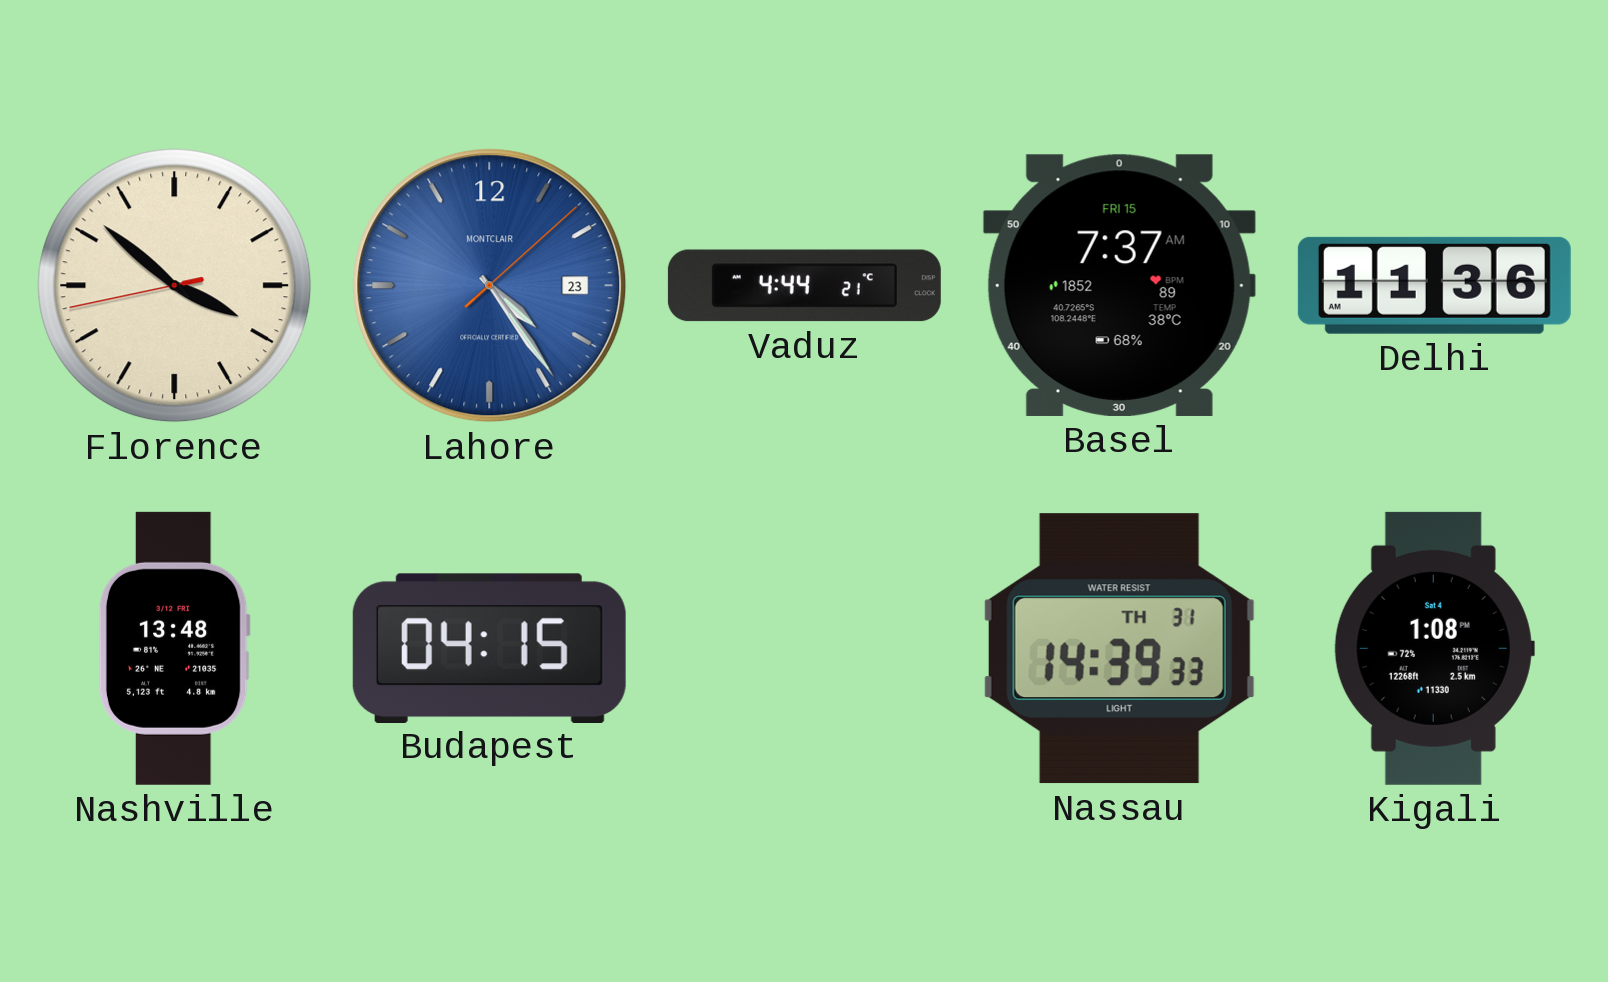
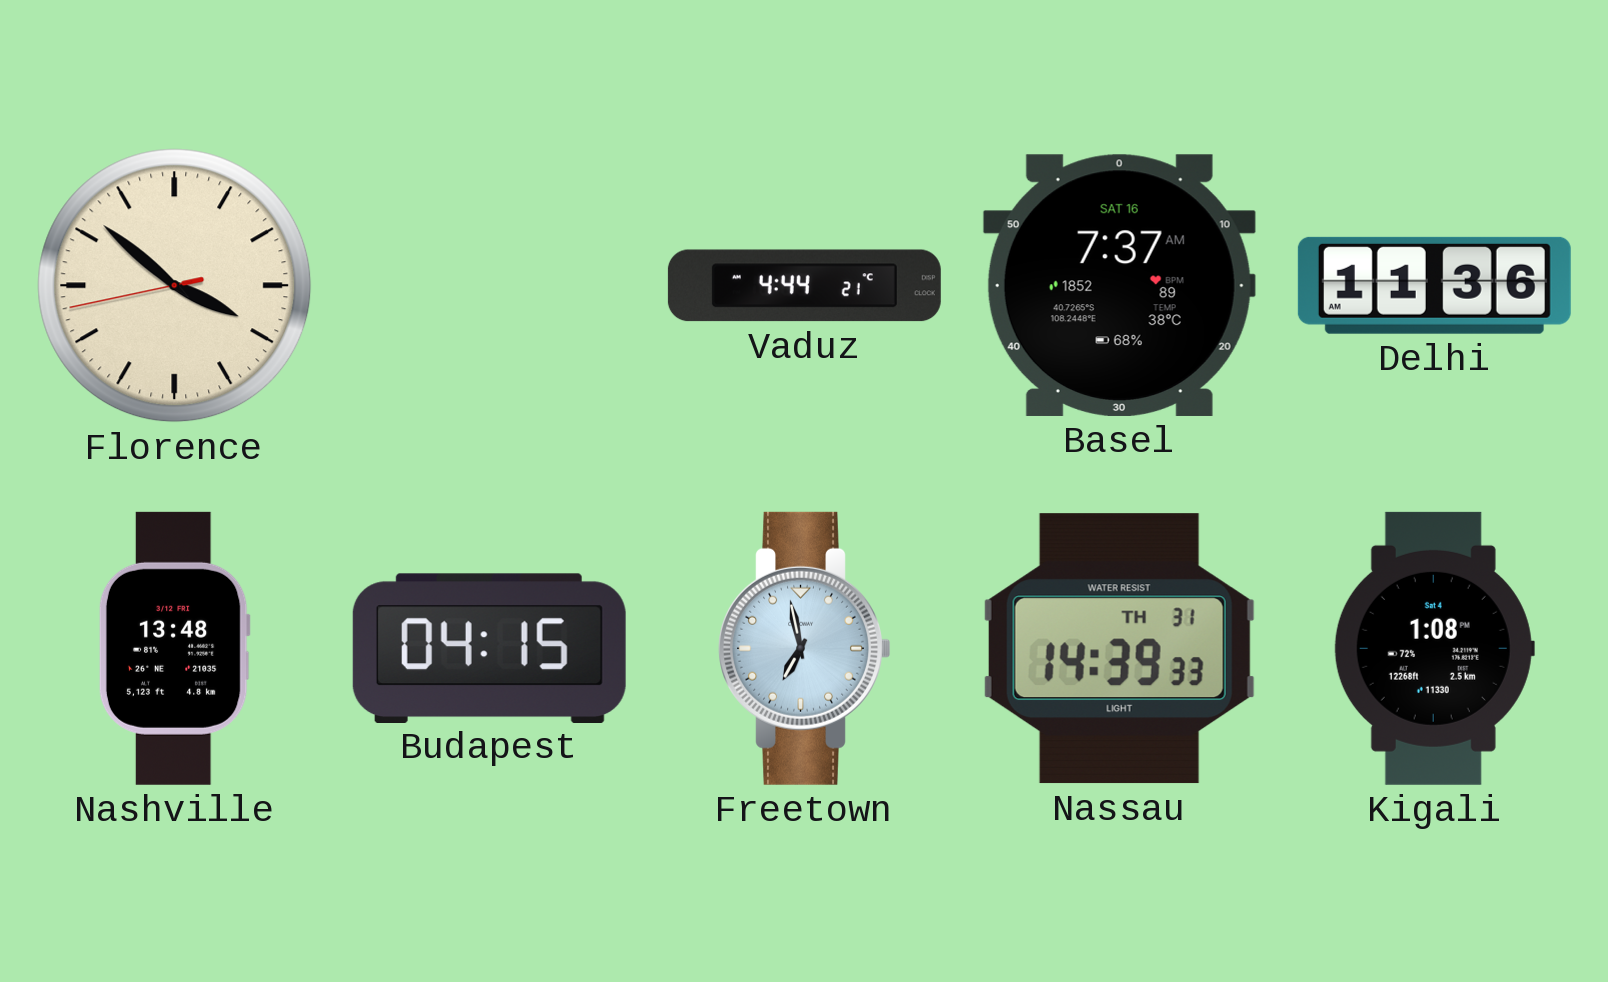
Lahore: 4:24 -> none (490, 286)
Basel date: FRI 15 -> SAT 16 (1119, 285)
Freetown: none -> 6:58 (805, 648)
